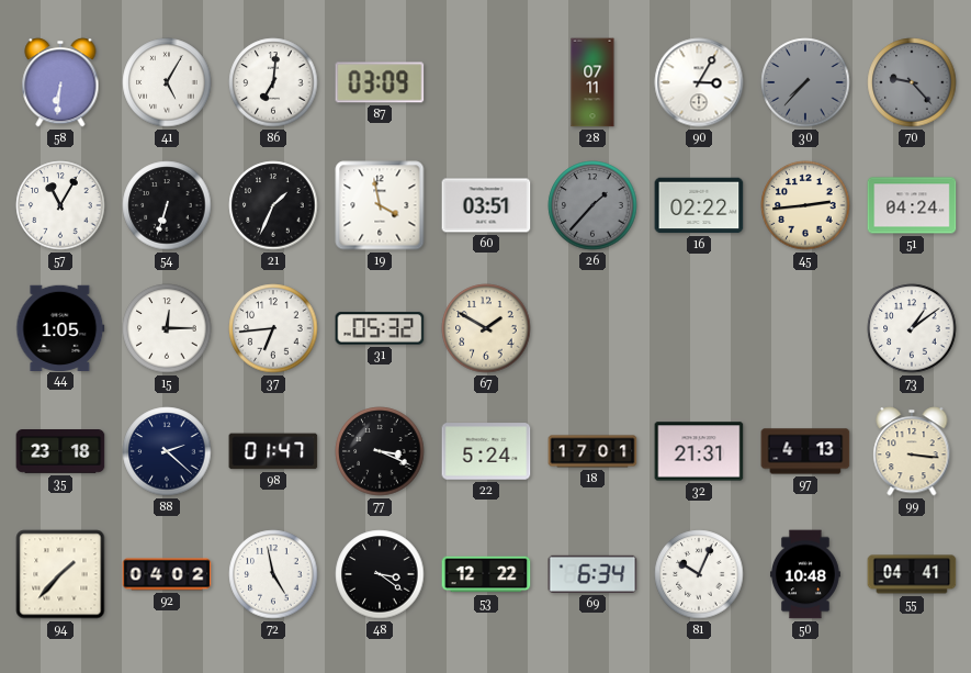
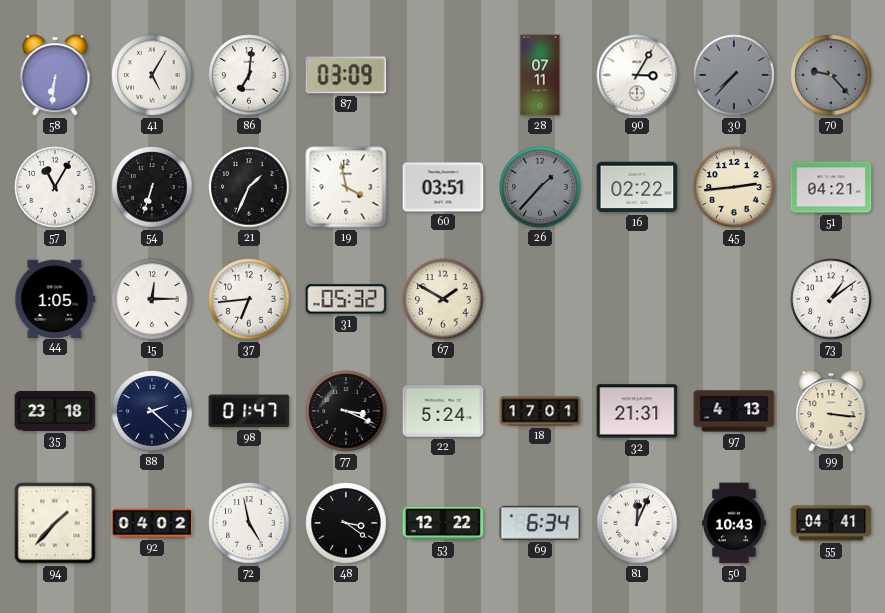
51: 04:24 -> 04:21 (831, 187)
81: 10:04 -> 12:04 (637, 523)
50: 10:48 -> 10:43 (734, 523)
